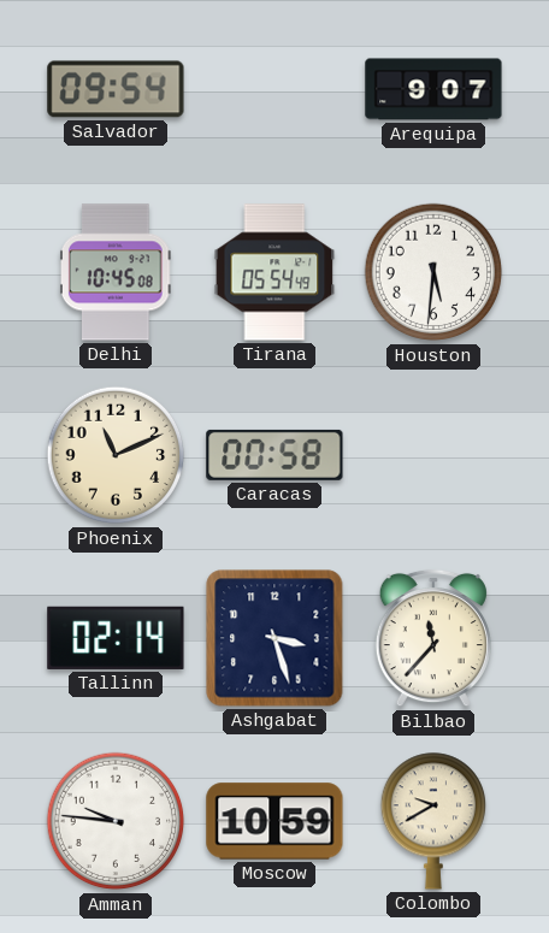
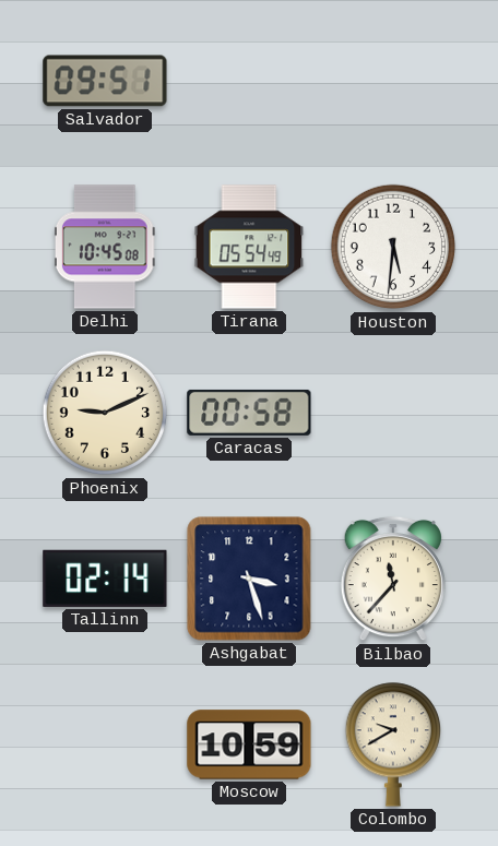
Salvador: 09:54 -> 09:51 (105, 81)
Arequipa: 9:07 -> none (433, 89)
Phoenix: 11:11 -> 9:11 (105, 413)
Amman: 9:46 -> none (116, 821)
